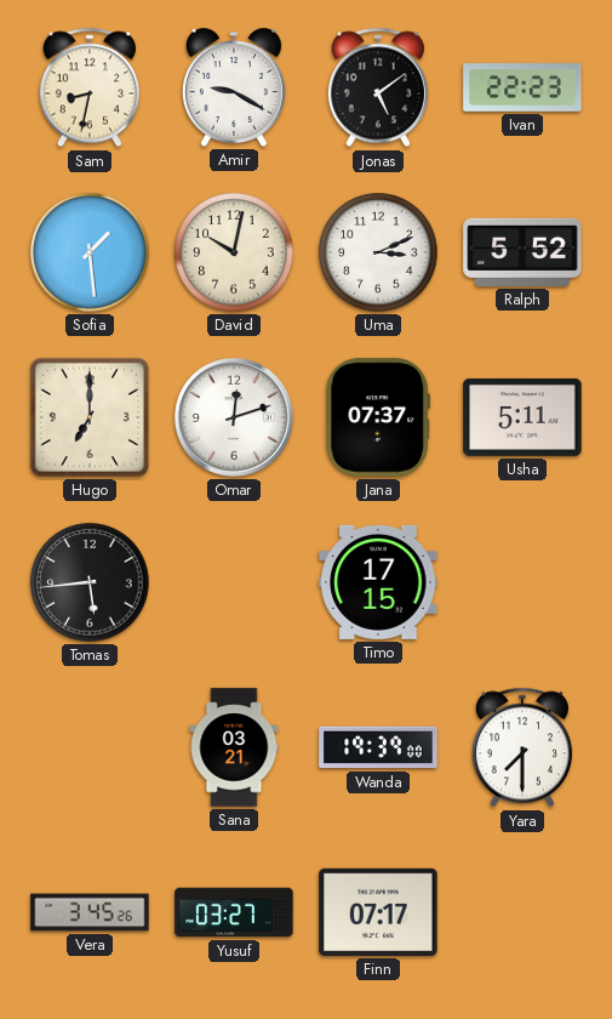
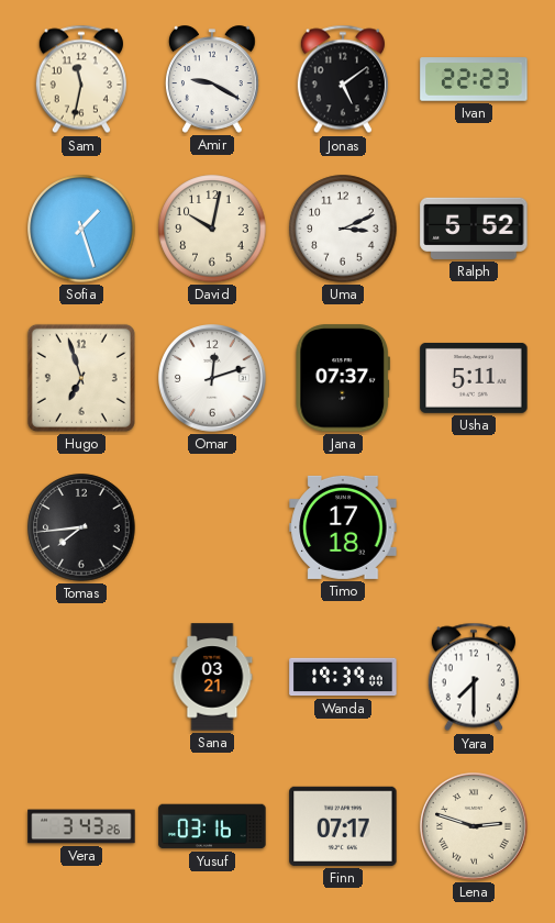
Sam: 8:32 -> 11:32 (81, 79)
Sofia: 1:29 -> 1:27 (81, 229)
Hugo: 7:00 -> 6:57 (81, 378)
Tomas: 5:44 -> 7:44 (81, 527)
Timo: 17:15 -> 17:18 (343, 527)
Vera: 3:45 -> 3:43 (81, 826)
Yusuf: 03:27 -> 03:16 (212, 826)
Lena: none -> 2:48 (475, 827)
